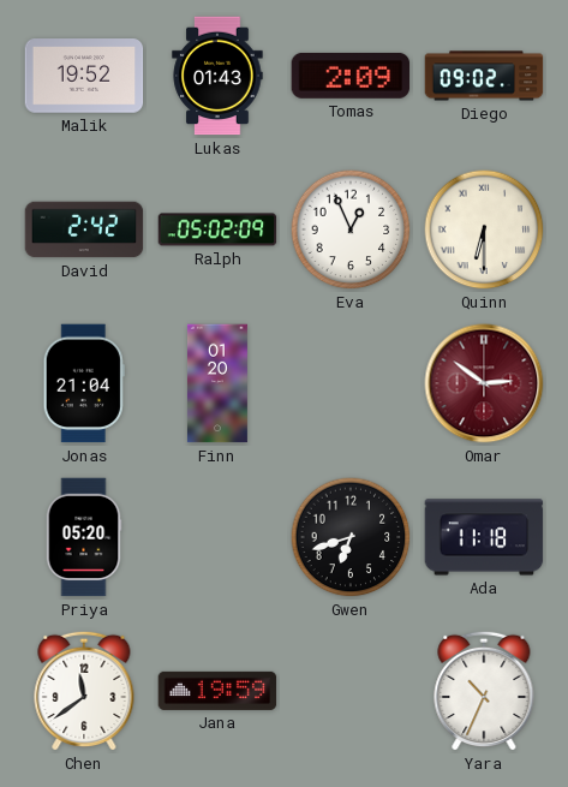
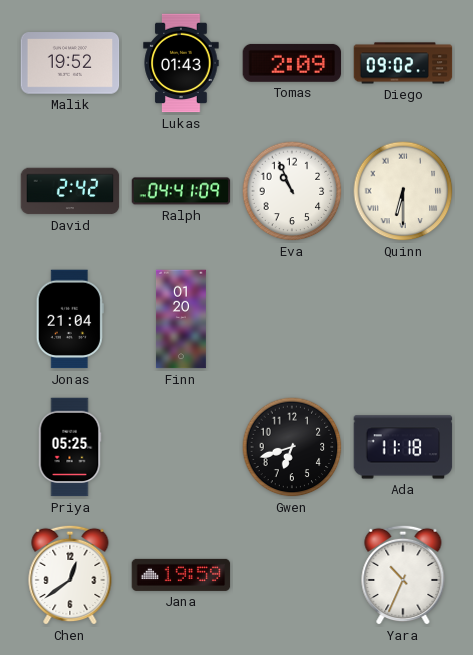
Ralph: 05:02 -> 04:41 (181, 191)
Eva: 12:56 -> 10:56 (292, 191)
Omar: 2:51 -> none (484, 383)
Priya: 05:20 -> 05:25 (70, 447)
Chen: 11:39 -> 12:39 (70, 575)
